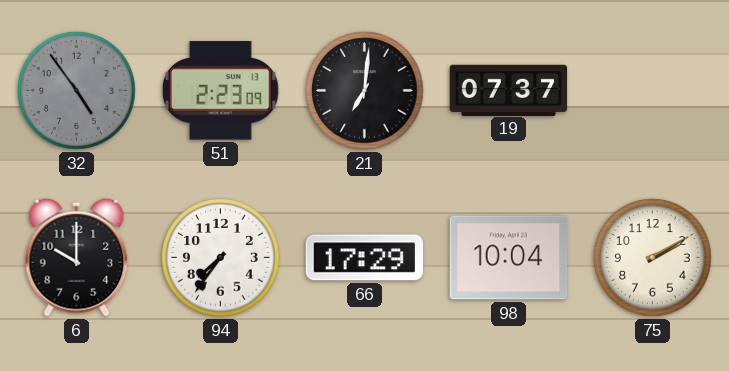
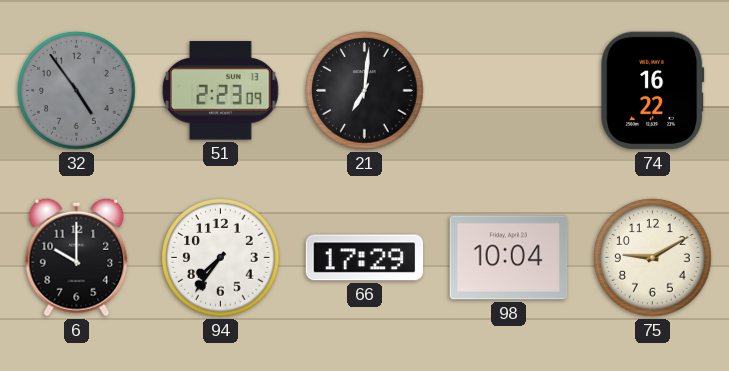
19: 07:37 -> none (509, 90)
74: none -> 16:22 (653, 91)
75: 2:10 -> 9:10 (653, 258)
